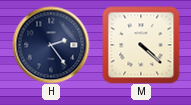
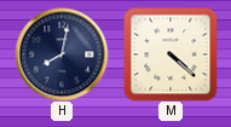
H: 2:24 -> 8:02 (62, 54)
